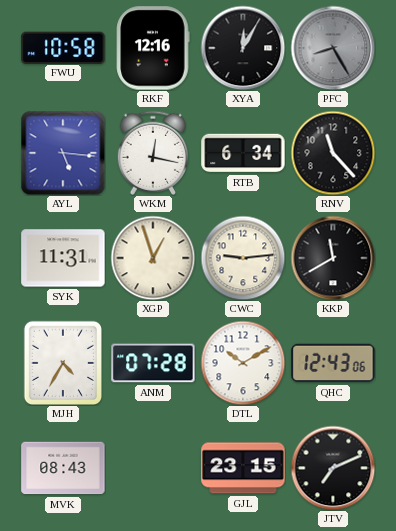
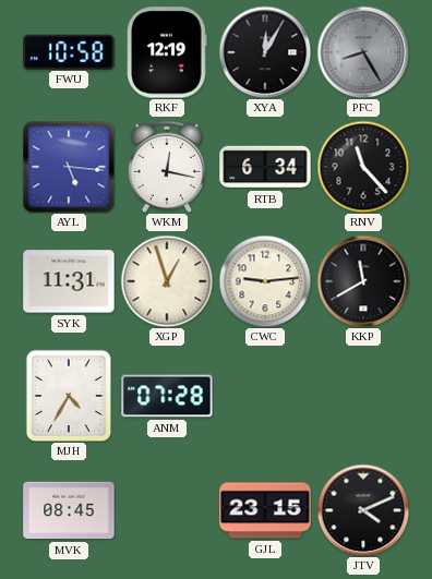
RKF: 12:16 -> 12:19 (167, 52)
DTL: 10:10 -> none (243, 363)
QHC: 12:43 -> none (333, 363)
MVK: 08:43 -> 08:45 (69, 510)
JTV: 7:11 -> 4:11 (363, 510)
